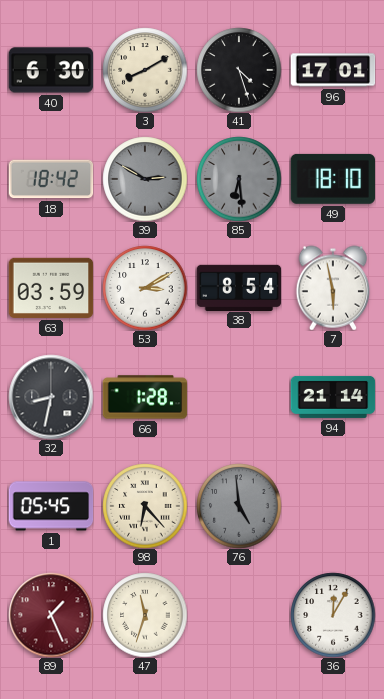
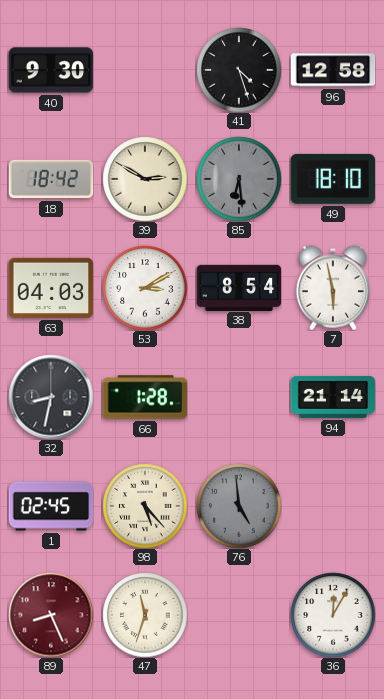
40: 6:30 -> 9:30 (51, 70)
3: 8:10 -> none (145, 70)
96: 17:01 -> 12:58 (333, 70)
39 dial: grey -> cream (145, 179)
63: 03:59 -> 04:03 (51, 288)
1: 05:45 -> 02:45 (51, 506)
98: 6:23 -> 5:23 (145, 506)
89: 1:26 -> 8:26 (51, 615)
